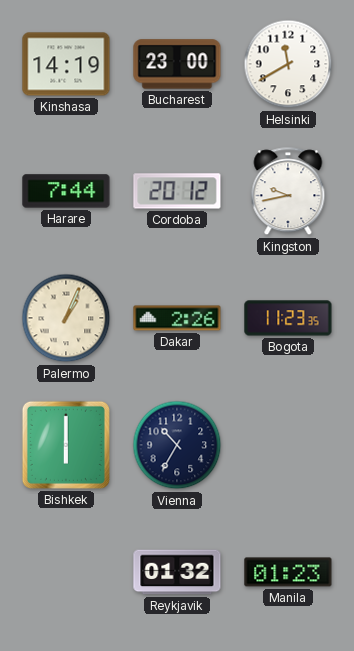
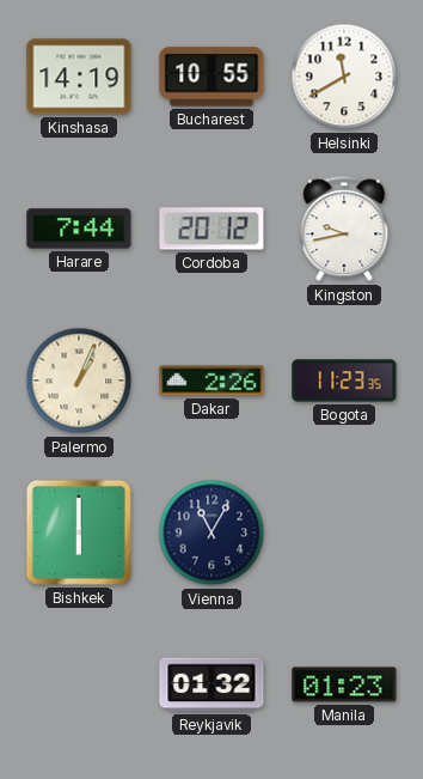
Bucharest: 23:00 -> 10:55 (211, 77)
Vienna: 10:35 -> 11:05 (211, 532)
